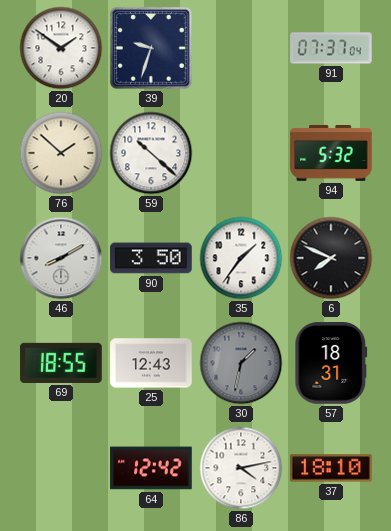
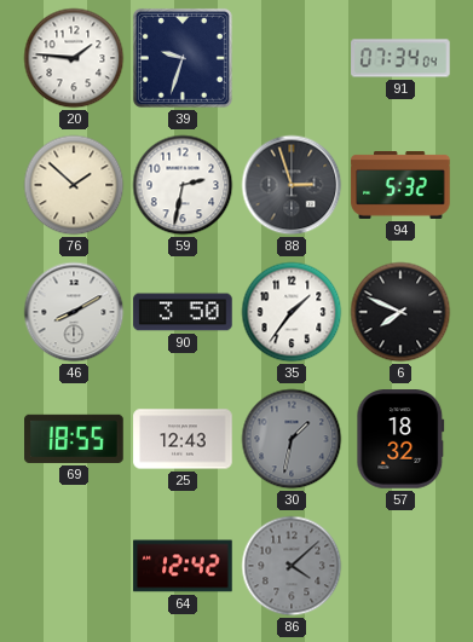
20: 1:51 -> 1:46 (74, 58)
91: 07:37 -> 07:34 (400, 58)
59: 10:22 -> 2:32 (183, 185)
88: none -> 2:57 (292, 185)
57: 18:31 -> 18:32 (400, 439)
86: 4:13 -> 4:08 (292, 566)
86 dial: white -> grey (292, 566)
37: 18:10 -> none (331, 468)
